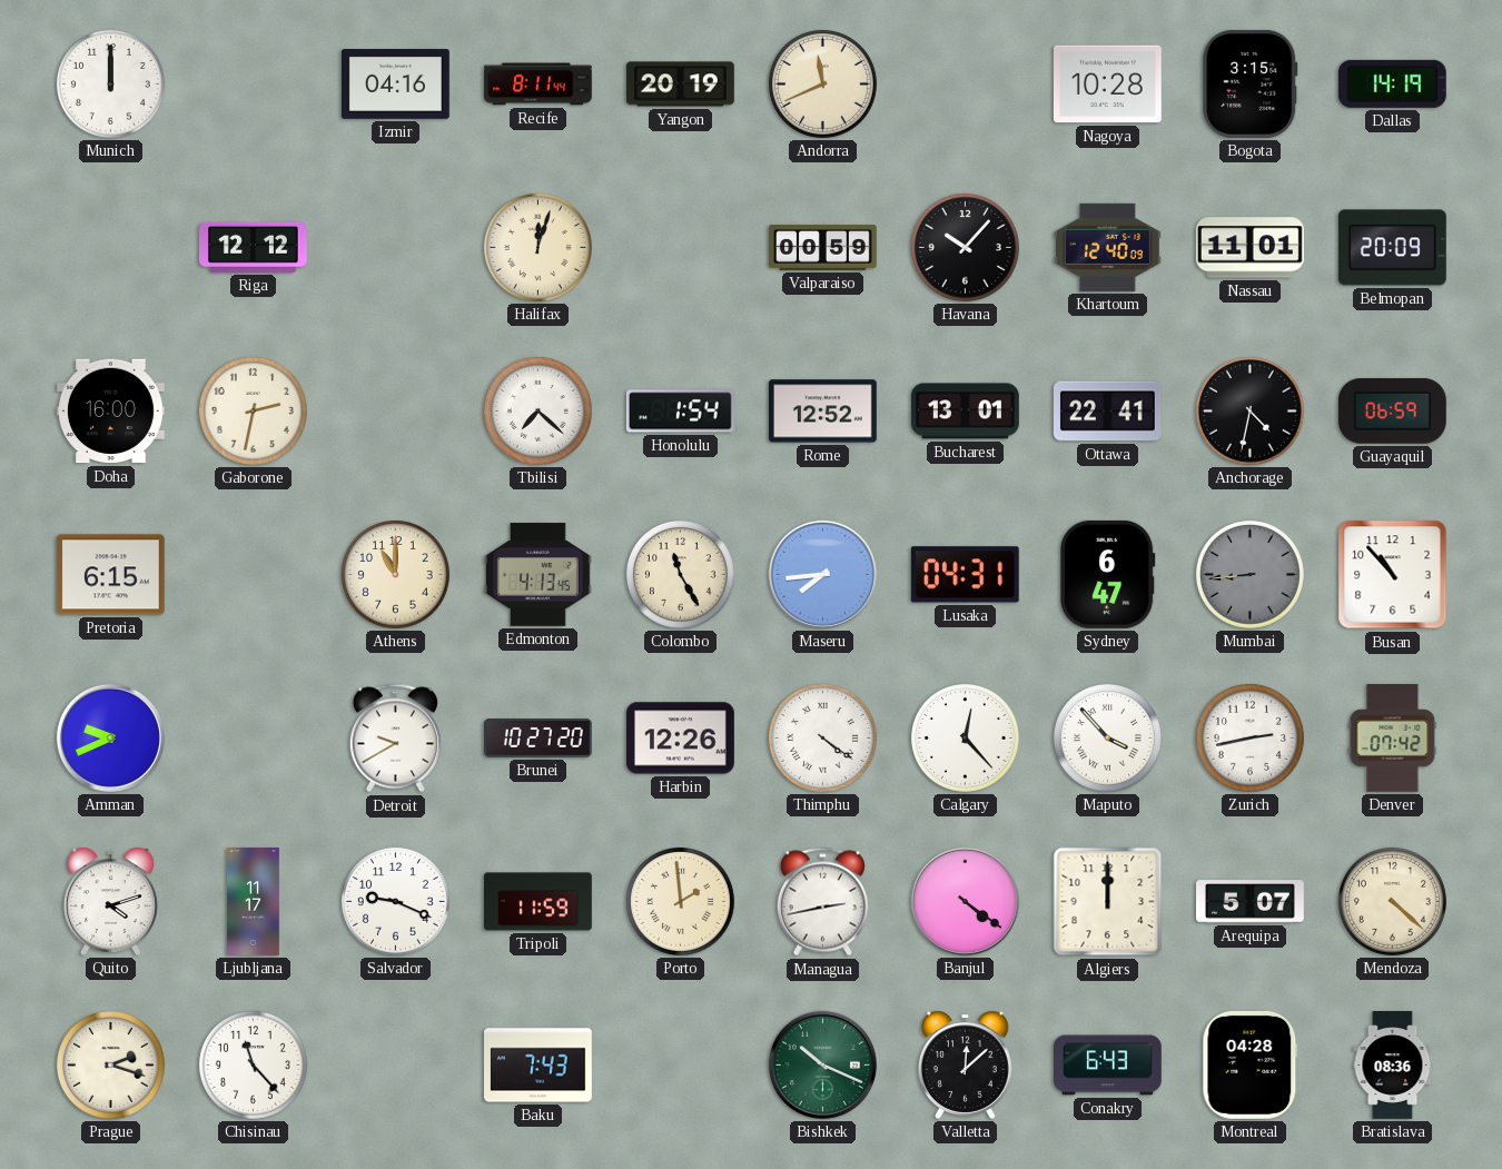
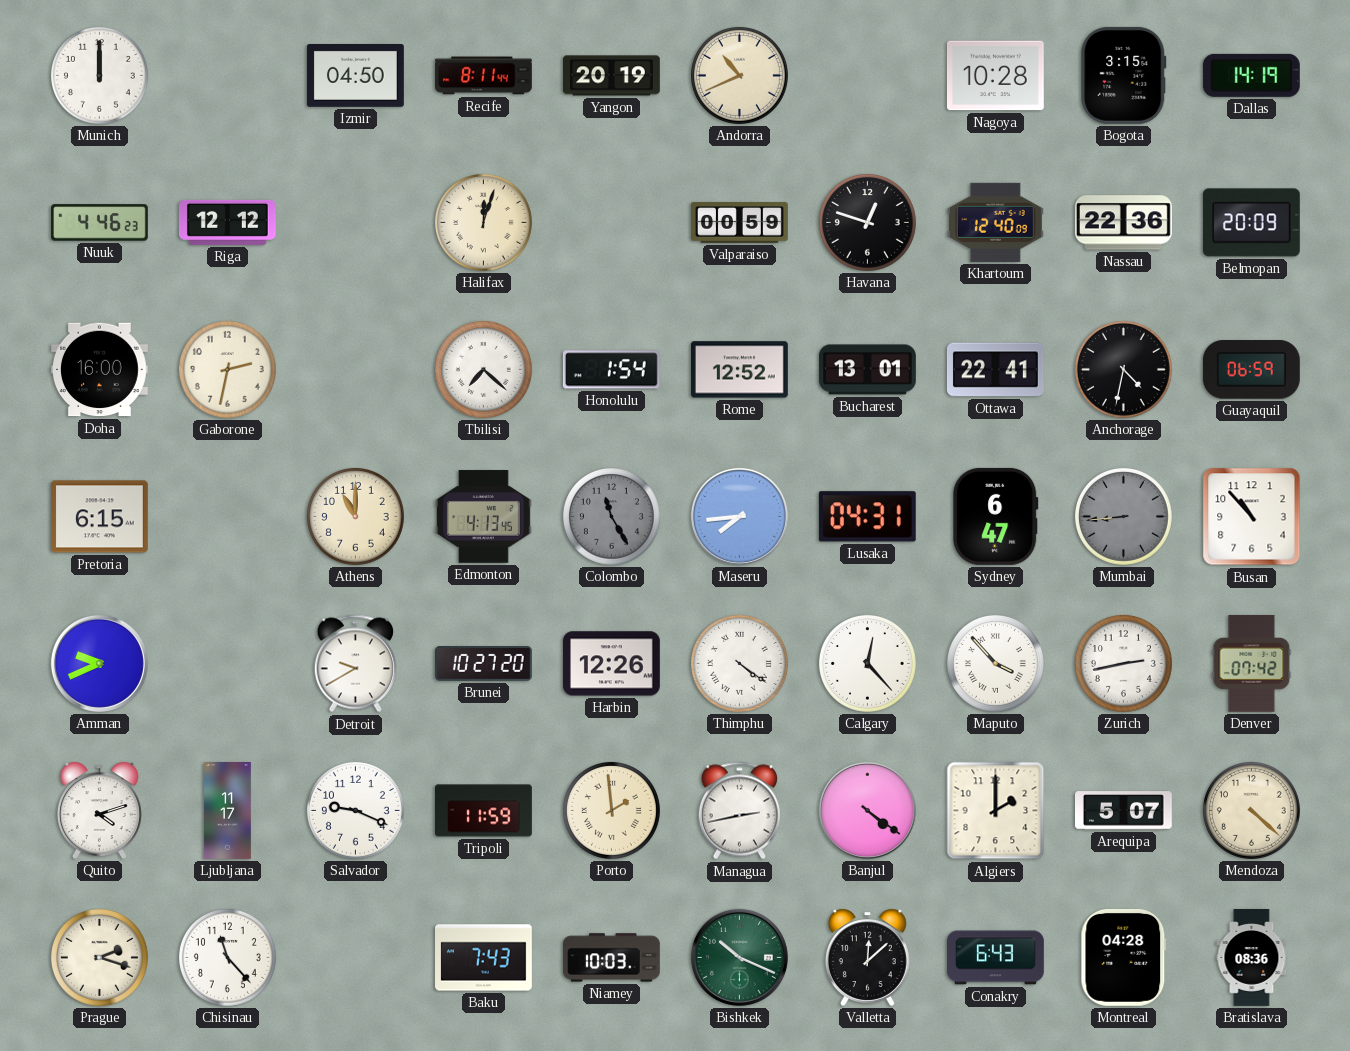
Izmir: 04:16 -> 04:50 (355, 76)
Andorra: 11:41 -> 10:41 (739, 75)
Nuuk: none -> 4:46 (100, 223)
Havana: 10:07 -> 12:48 (867, 222)
Nassau: 11:01 -> 22:36 (1123, 223)
Colombo dial: cream -> grey (611, 516)
Algiers: 12:00 -> 2:00 (996, 811)
Niamey: none -> 10:03 (612, 958)
